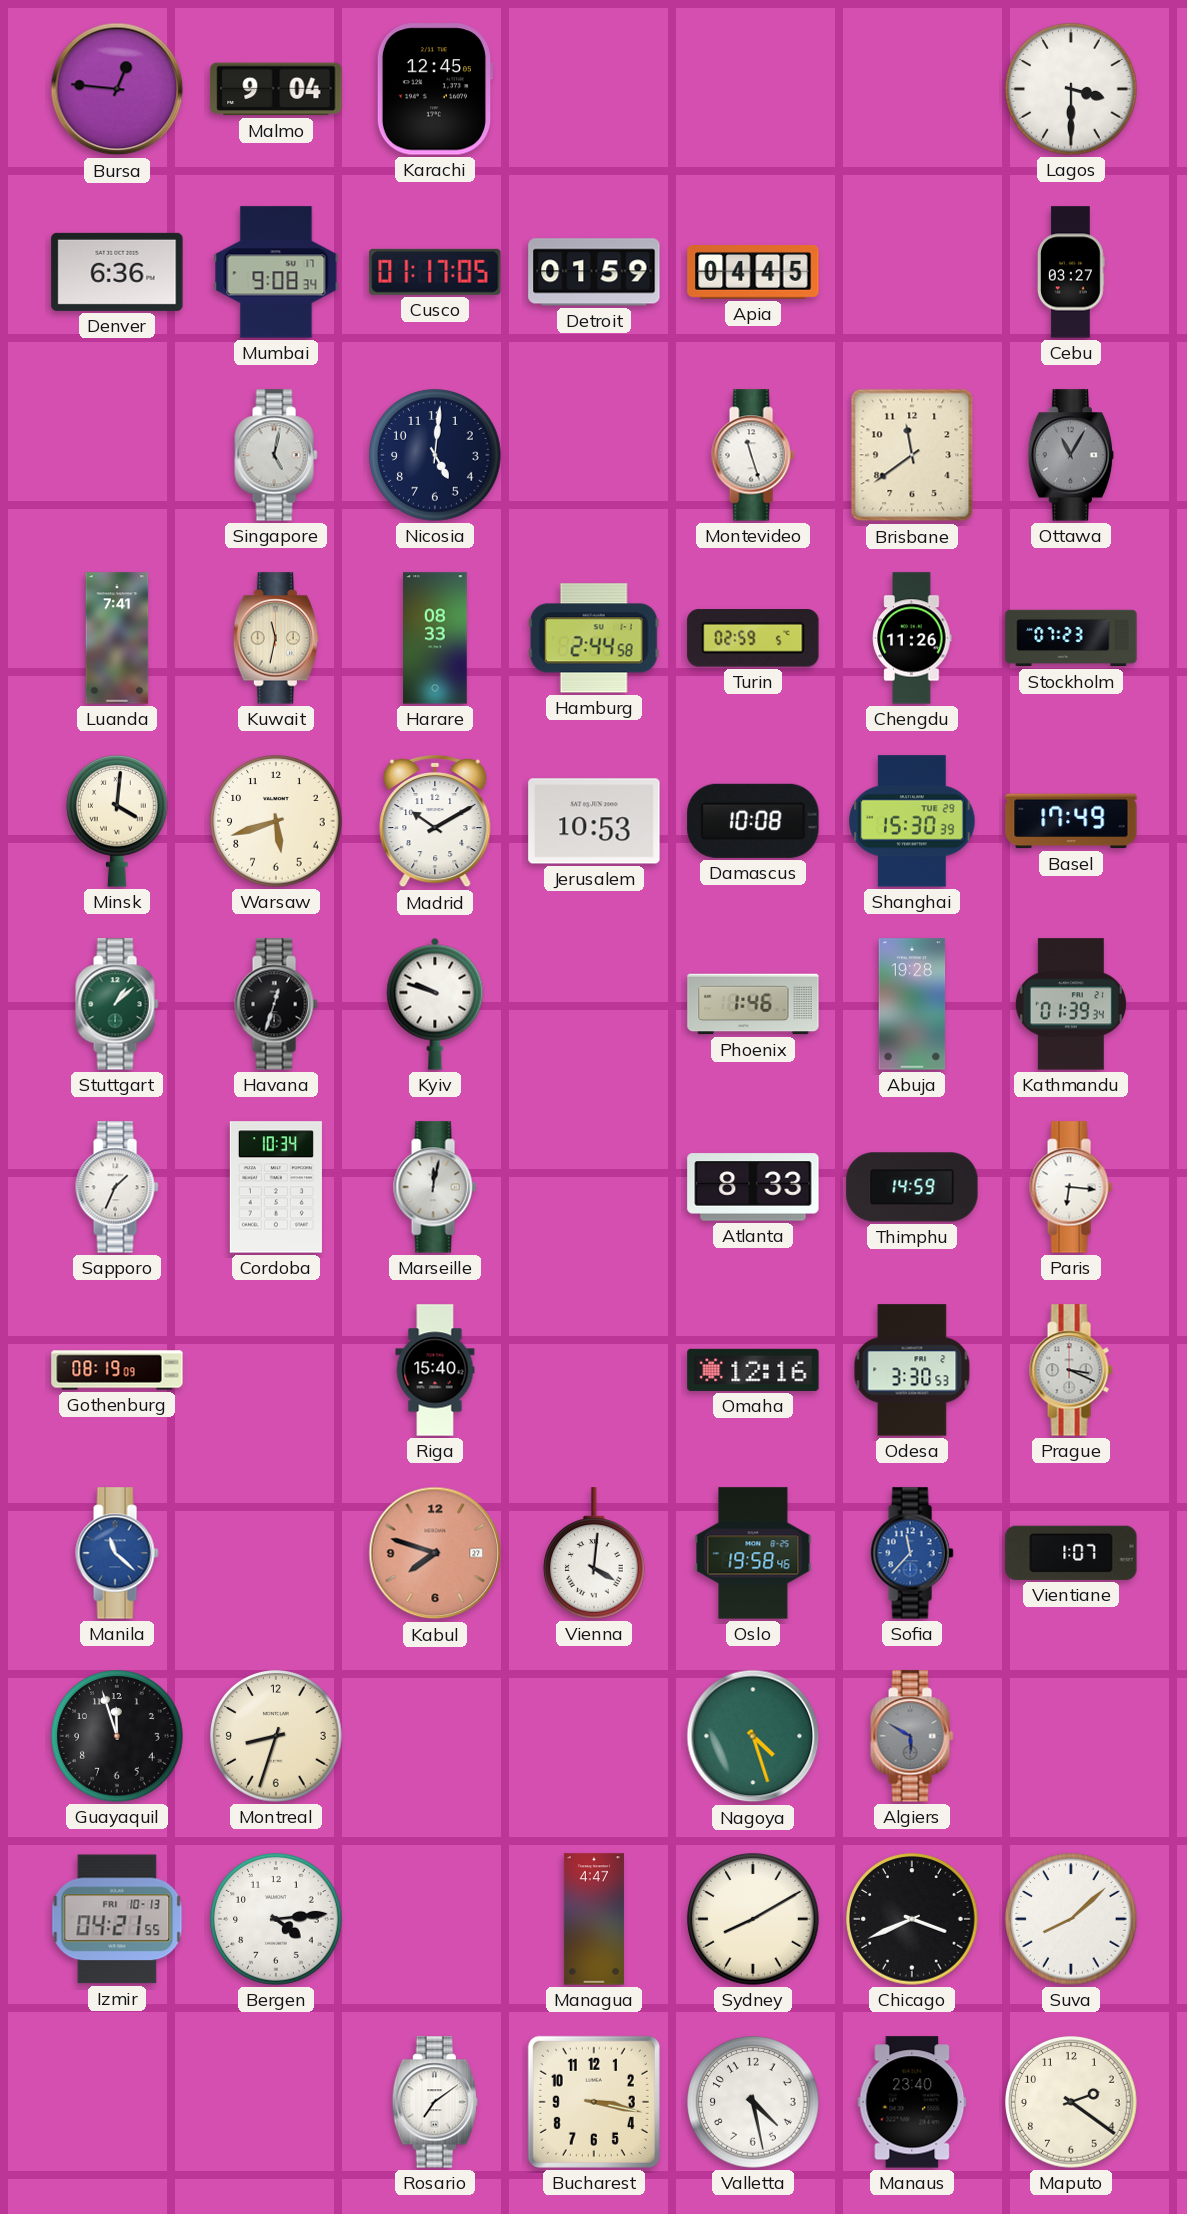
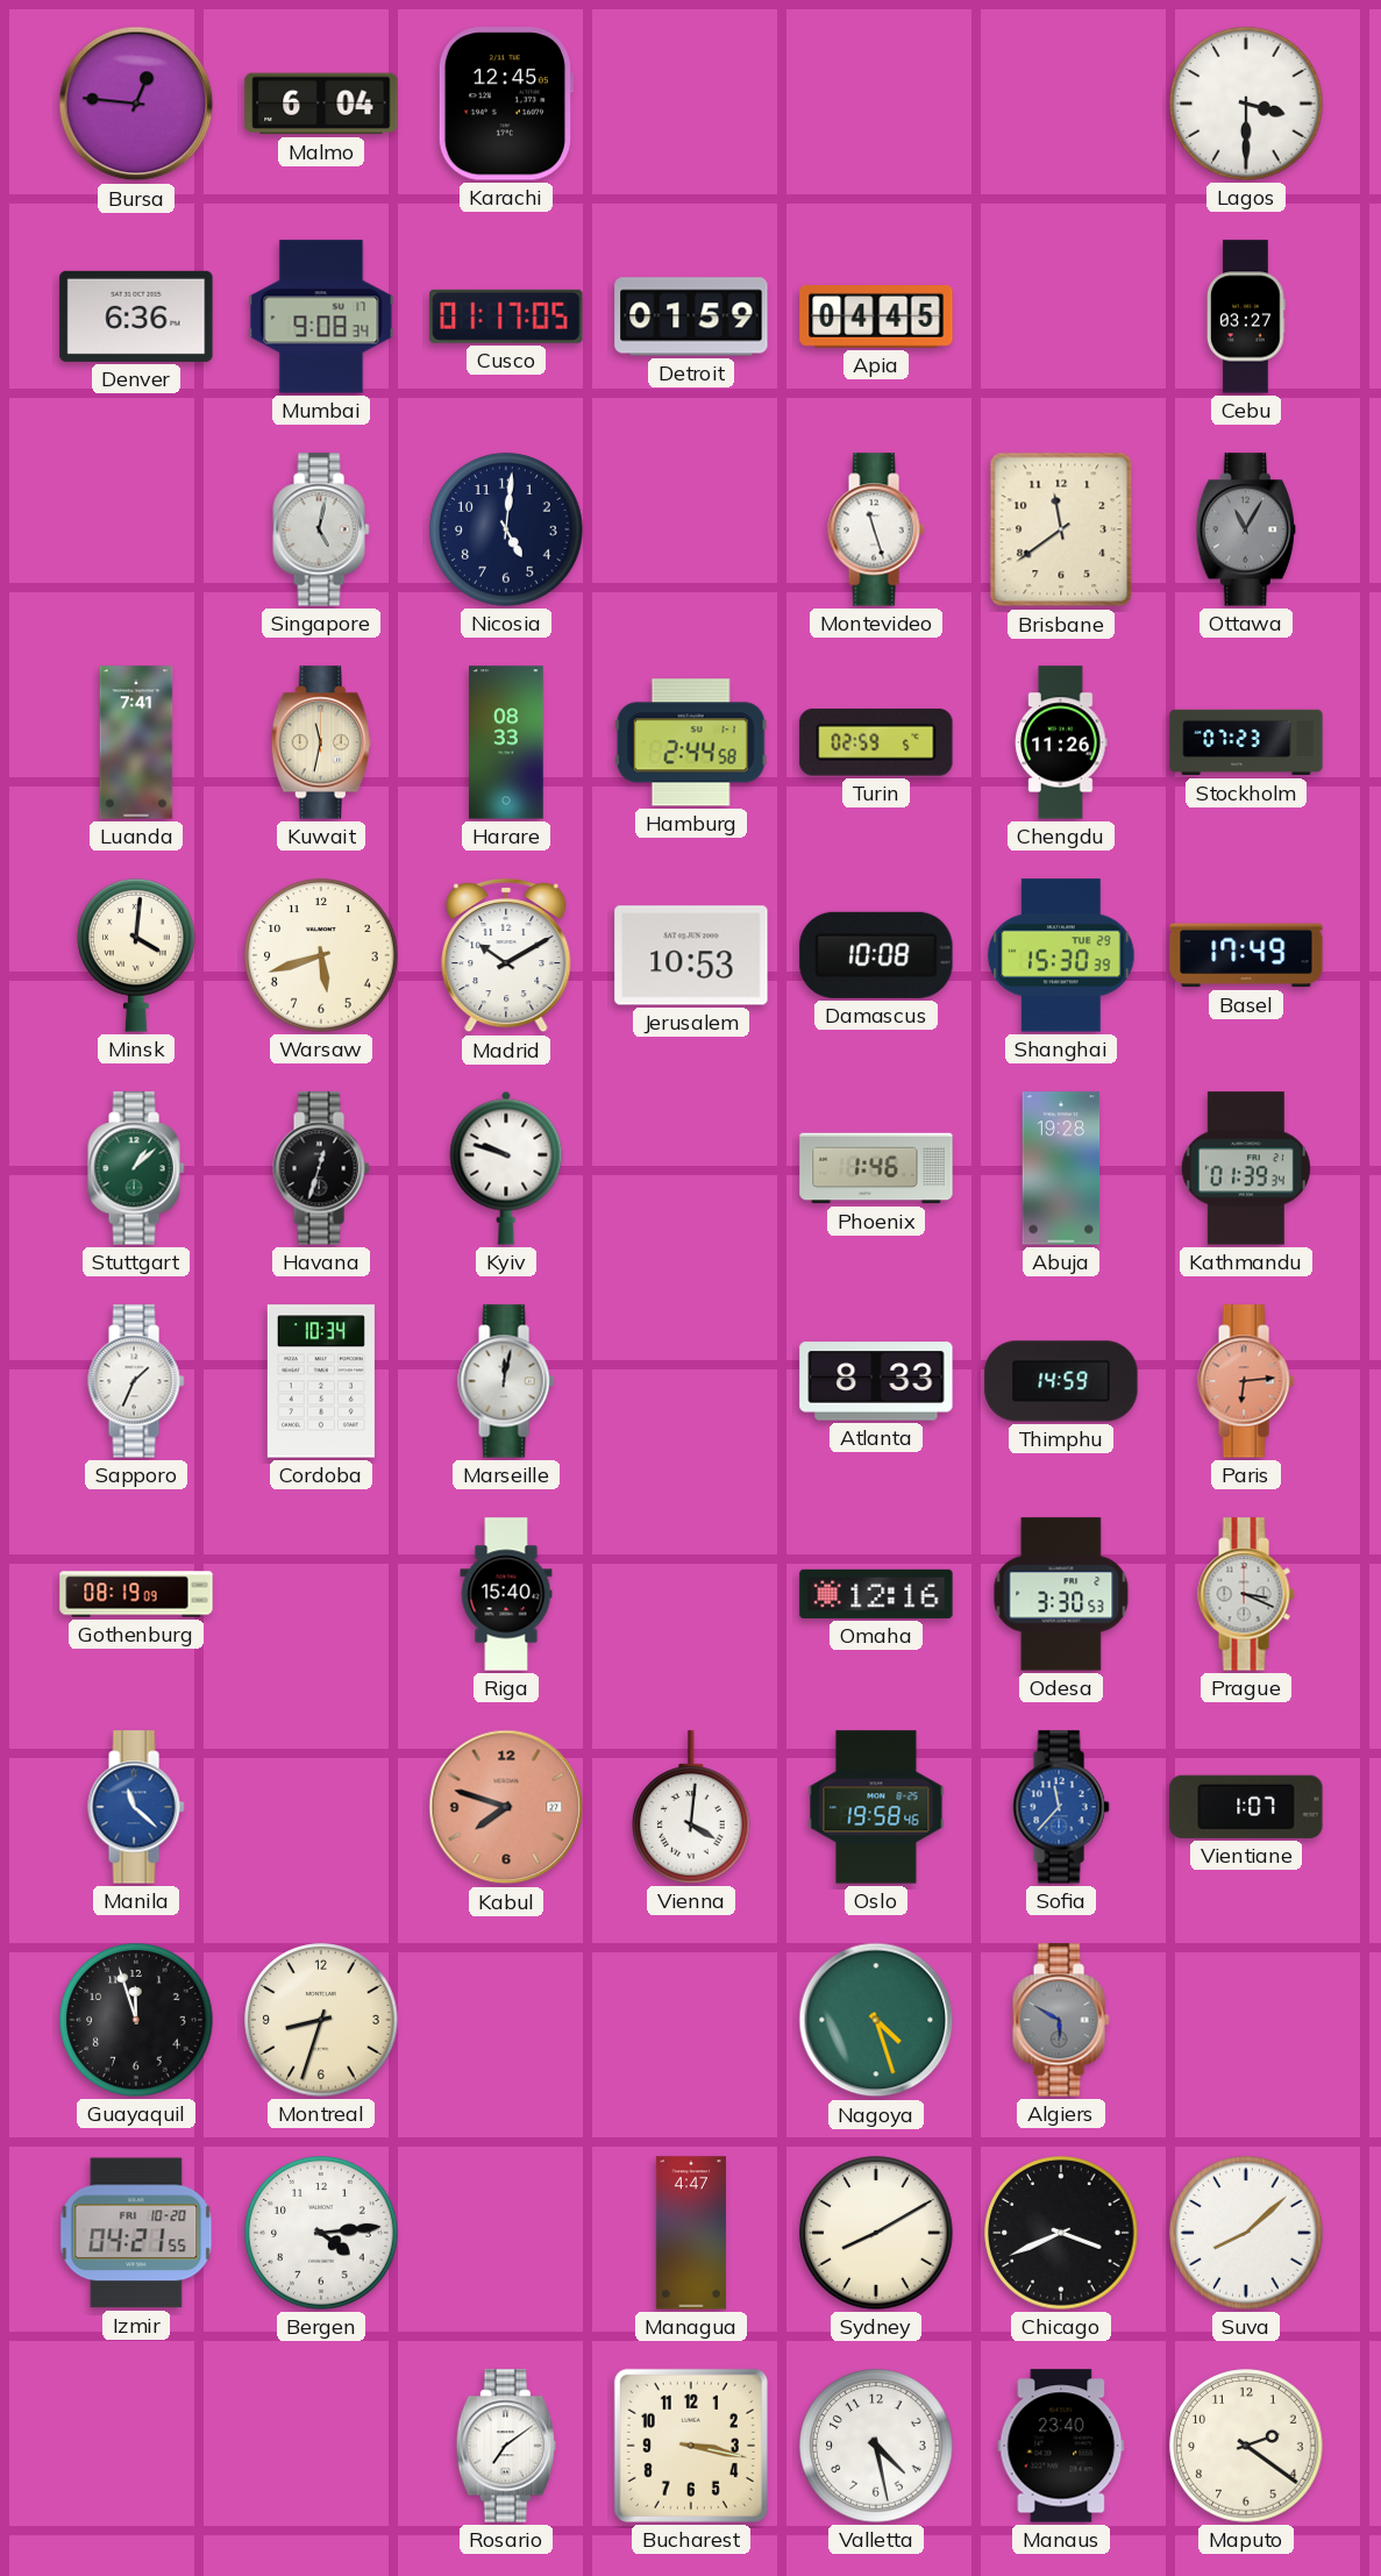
Malmo: 9:04 -> 6:04 (321, 104)
Paris: 6:16 -> 6:14 (1246, 1381)
Paris dial: white -> salmon (1246, 1381)
Izmir date: FRI 10-13 -> FRI 10-20 (136, 2233)
